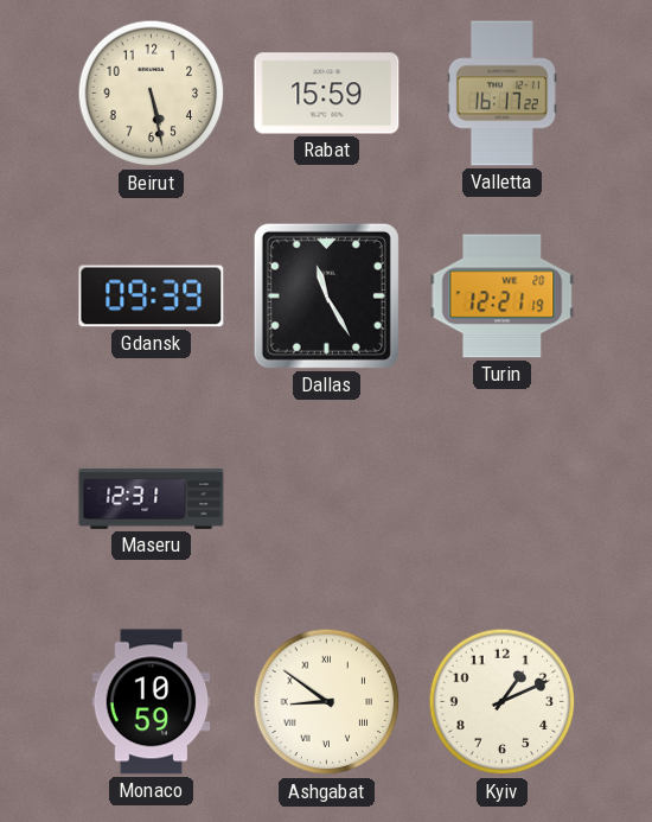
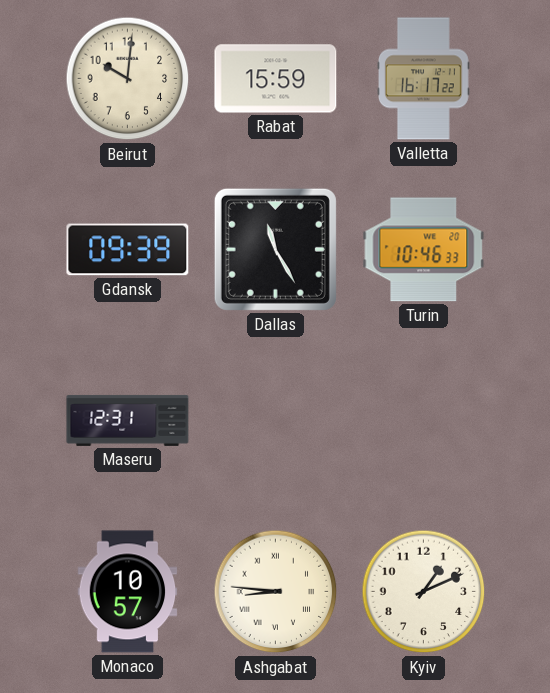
Beirut: 5:28 -> 10:01 (128, 79)
Turin: 12:21 -> 10:46 (424, 250)
Monaco: 10:59 -> 10:57 (128, 592)
Ashgabat: 8:51 -> 8:46 (276, 592)
